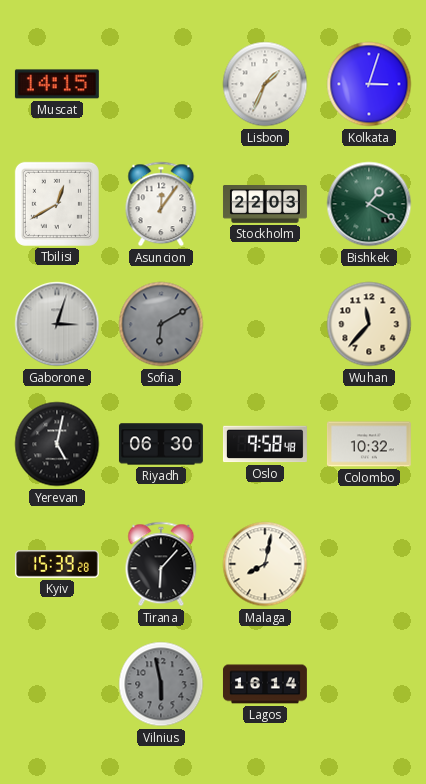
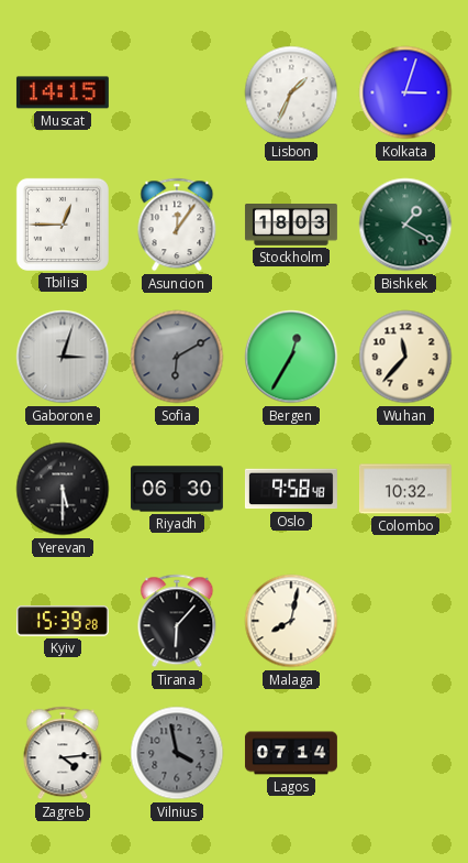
Tbilisi: 12:40 -> 12:45 (63, 225)
Stockholm: 22:03 -> 18:03 (291, 226)
Bergen: none -> 12:35 (291, 357)
Yerevan: 5:02 -> 5:30 (63, 489)
Zagreb: none -> 4:14 (63, 753)
Vilnius: 5:58 -> 3:58 (177, 753)
Lagos: 16:14 -> 07:14 (291, 753)
